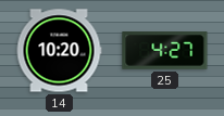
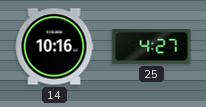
14: 10:20 -> 10:16 (54, 47)
